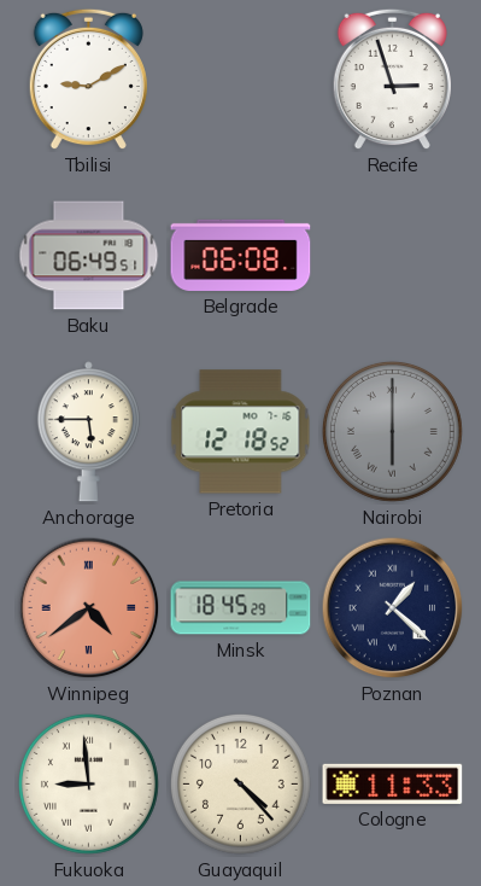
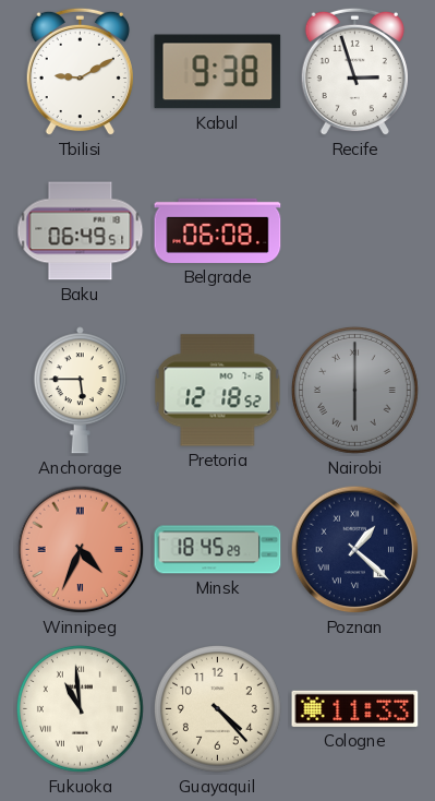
Kabul: none -> 9:38 (218, 72)
Winnipeg: 4:39 -> 4:34 (81, 550)
Fukuoka: 8:59 -> 10:59 (80, 708)
